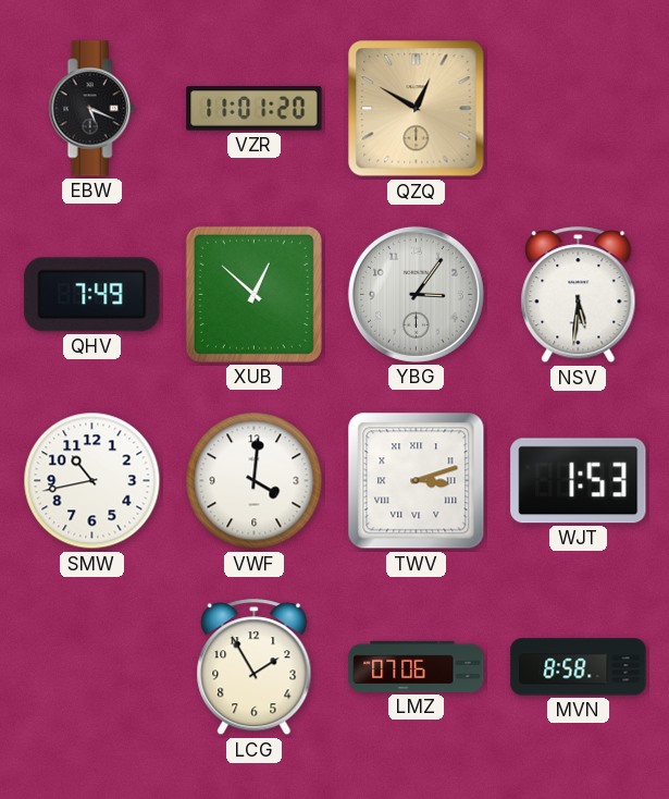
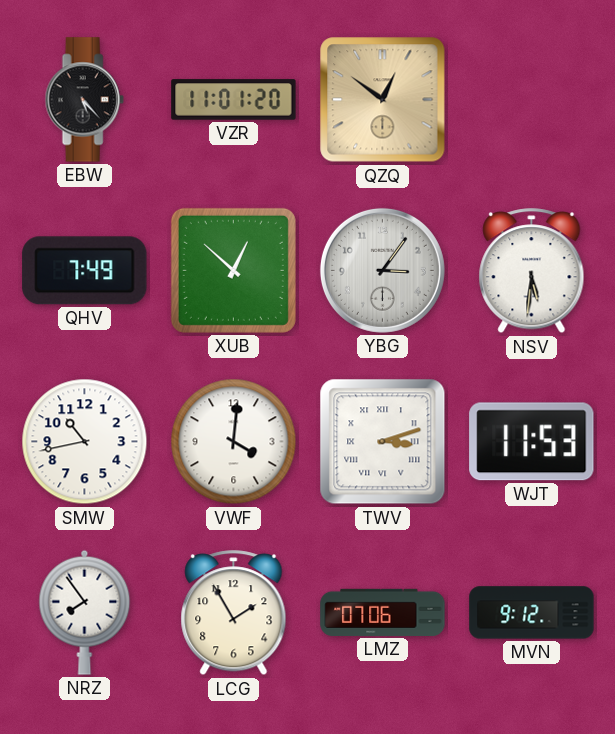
EBW: 5:19 -> 5:23 (84, 100)
QZQ: 12:50 -> 12:51 (383, 100)
WJT: 1:53 -> 11:53 (532, 442)
NRZ: none -> 7:54 (85, 612)
MVN: 8:58 -> 9:12 (532, 613)
